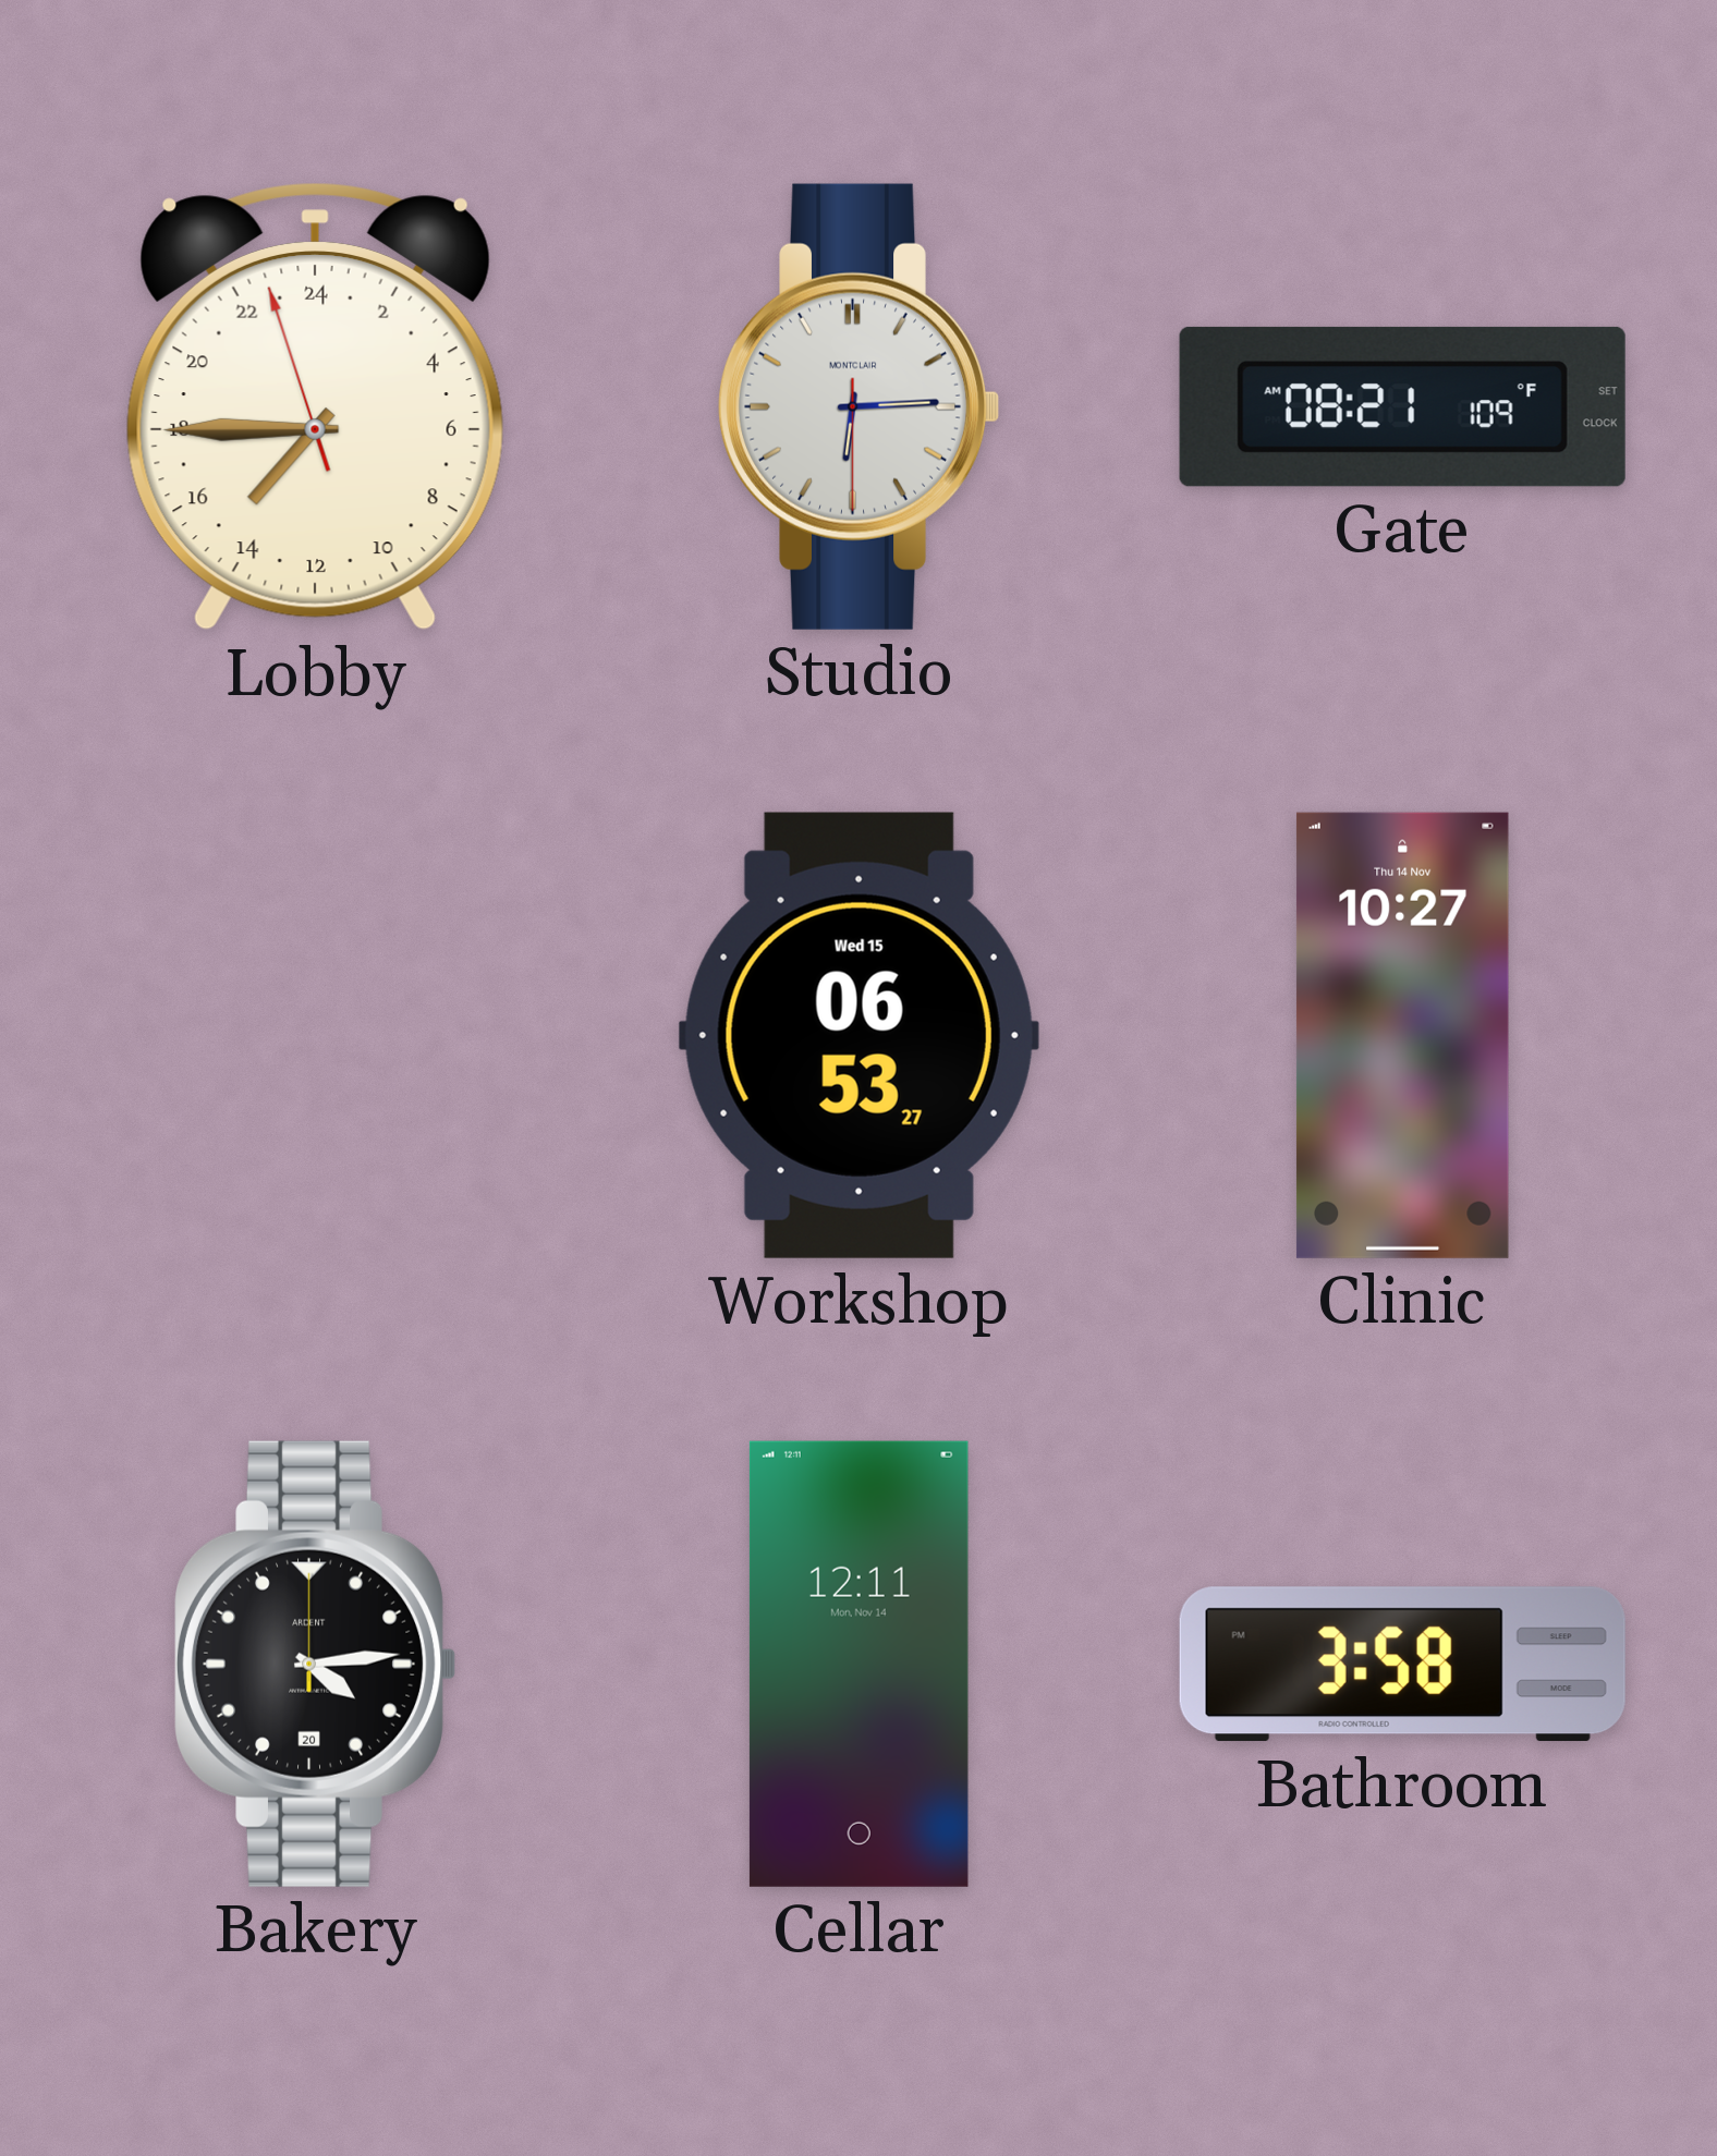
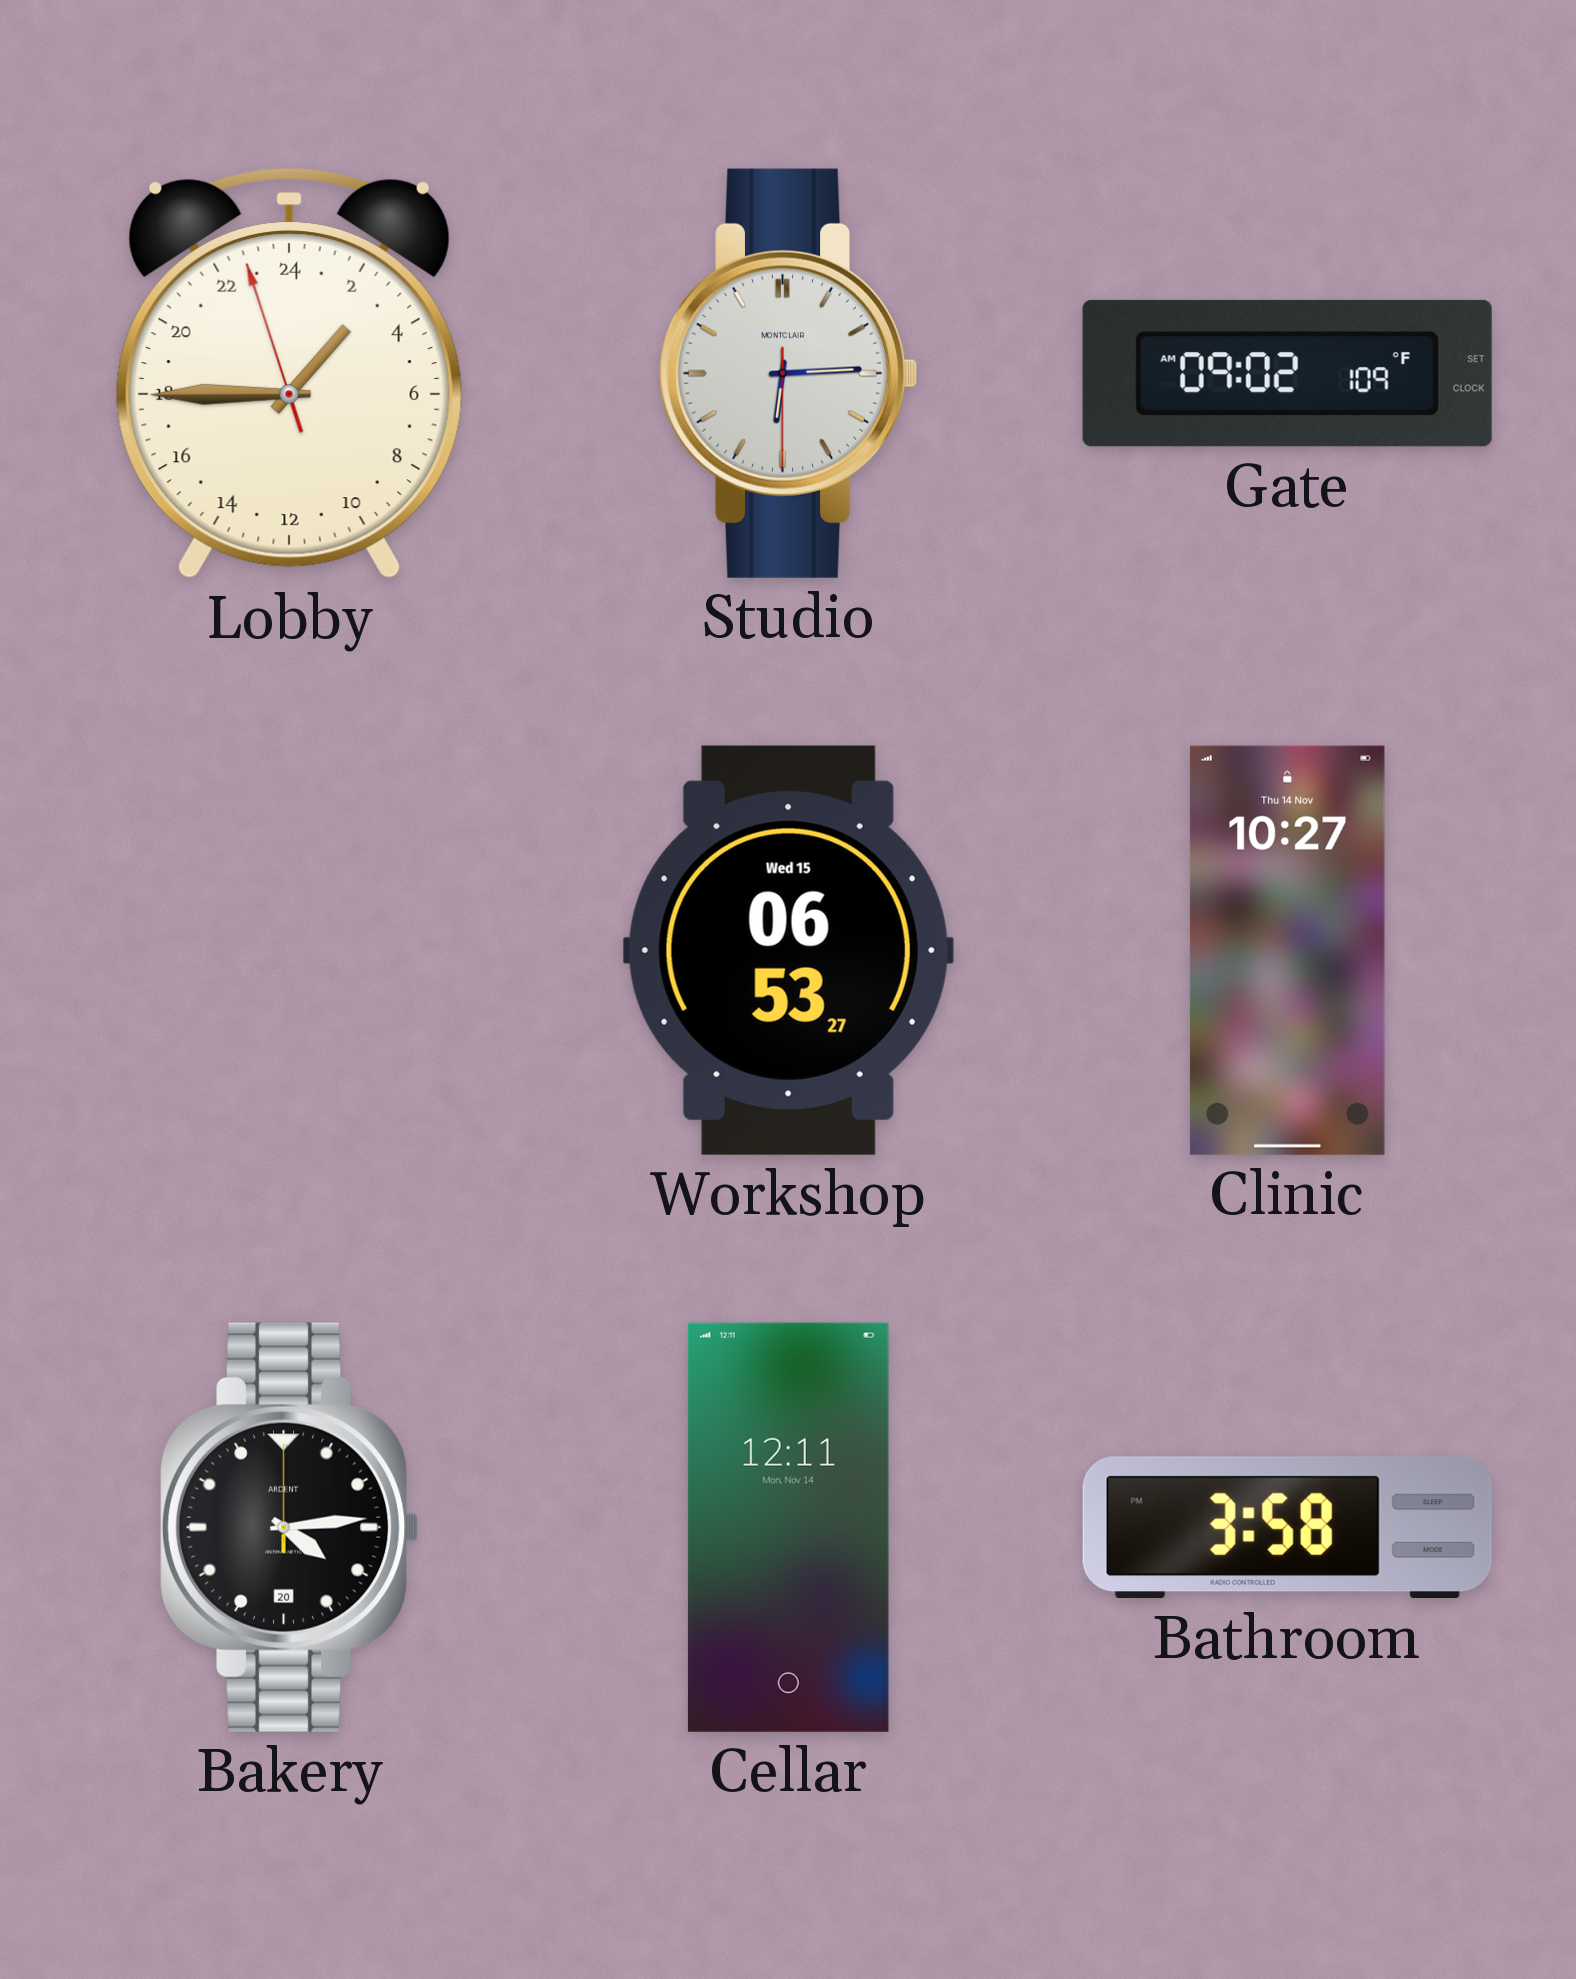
Lobby: 14:44 -> 2:44 (289, 373)
Gate: 08:21 -> 09:02 (1287, 373)
